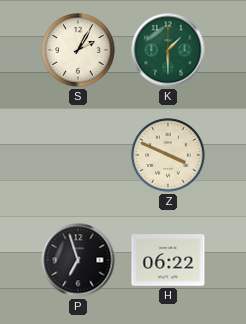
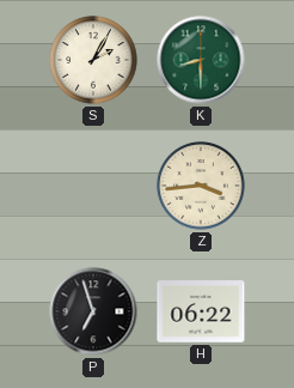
K: 1:30 -> 8:30 (201, 60)
Z: 3:49 -> 3:44 (201, 186)
